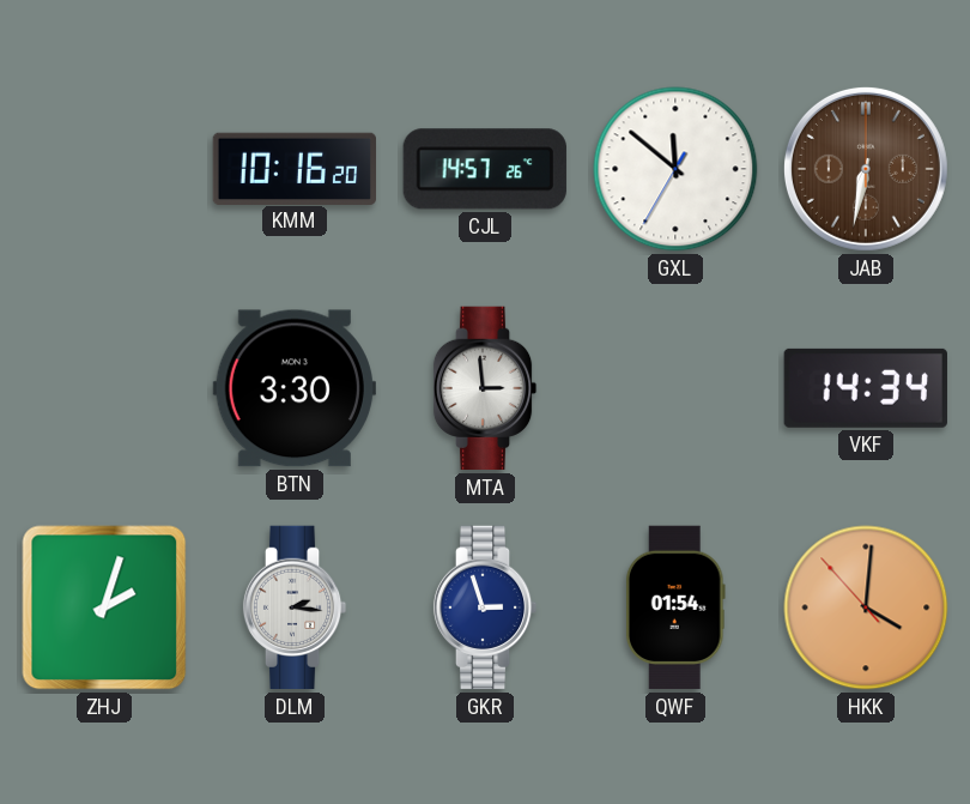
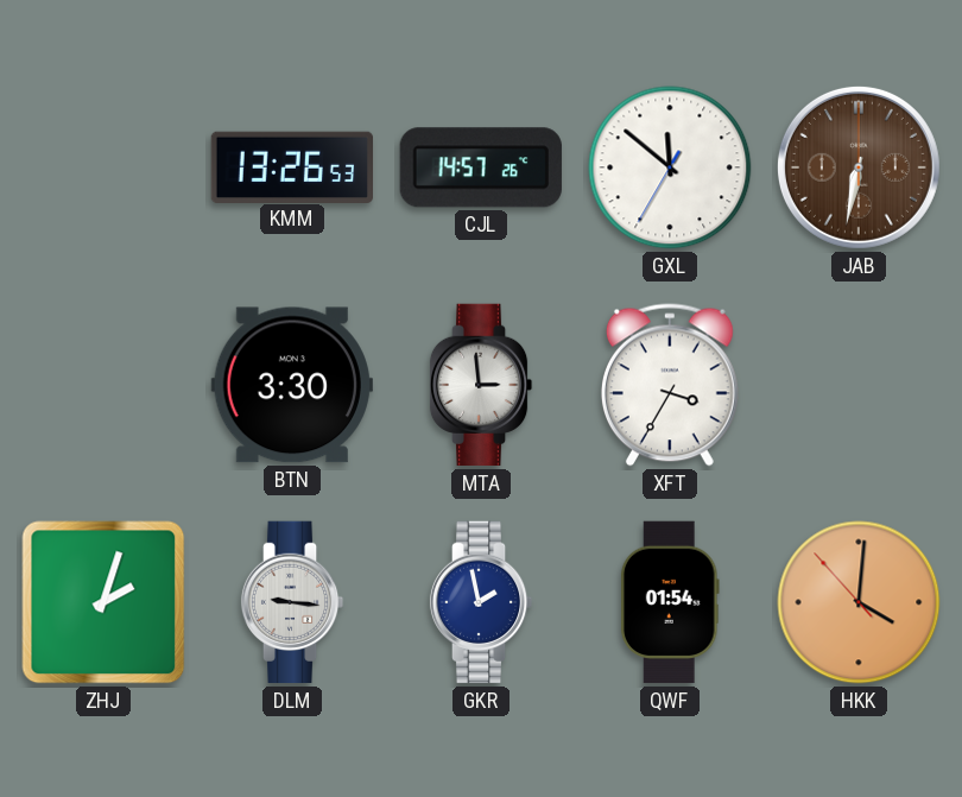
KMM: 10:16 -> 13:26 (292, 166)
XFT: none -> 3:35 (670, 385)
VKF: 14:34 -> none (866, 388)
DLM: 2:16 -> 9:16 (292, 602)
GKR: 2:57 -> 1:58 (481, 602)
